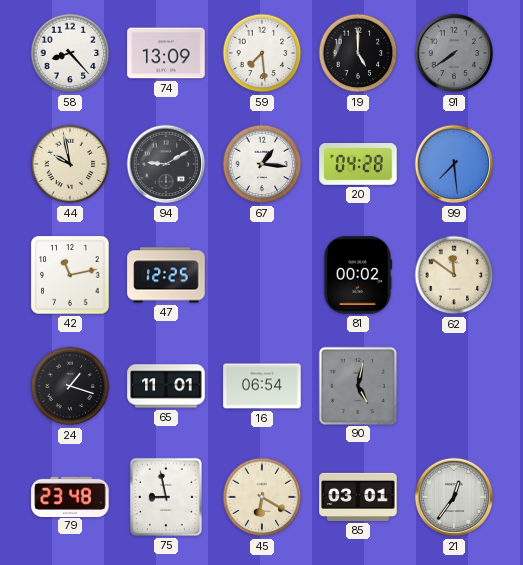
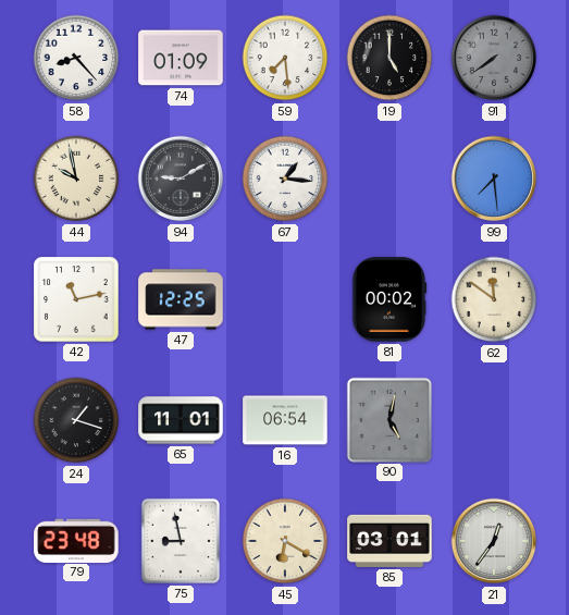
74: 13:09 -> 01:09 (181, 58)
20: 04:28 -> none (358, 164)
